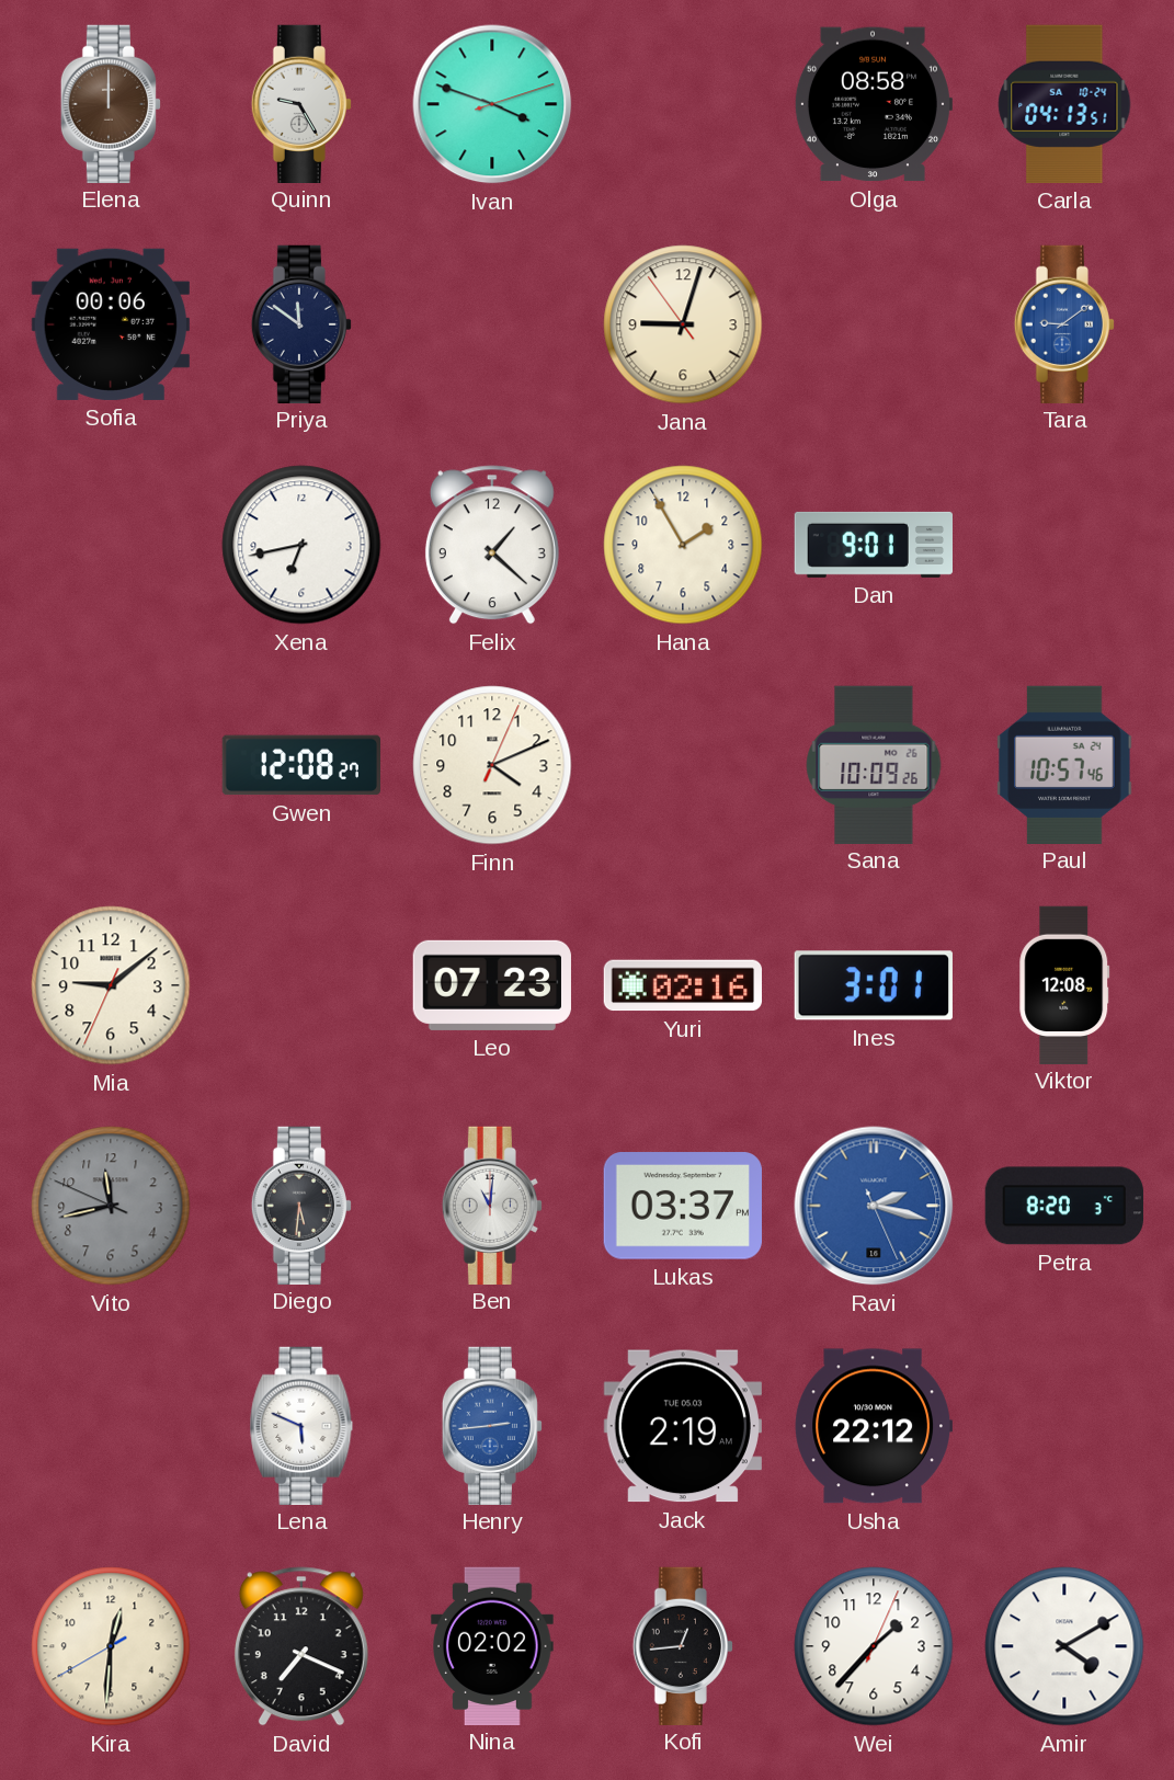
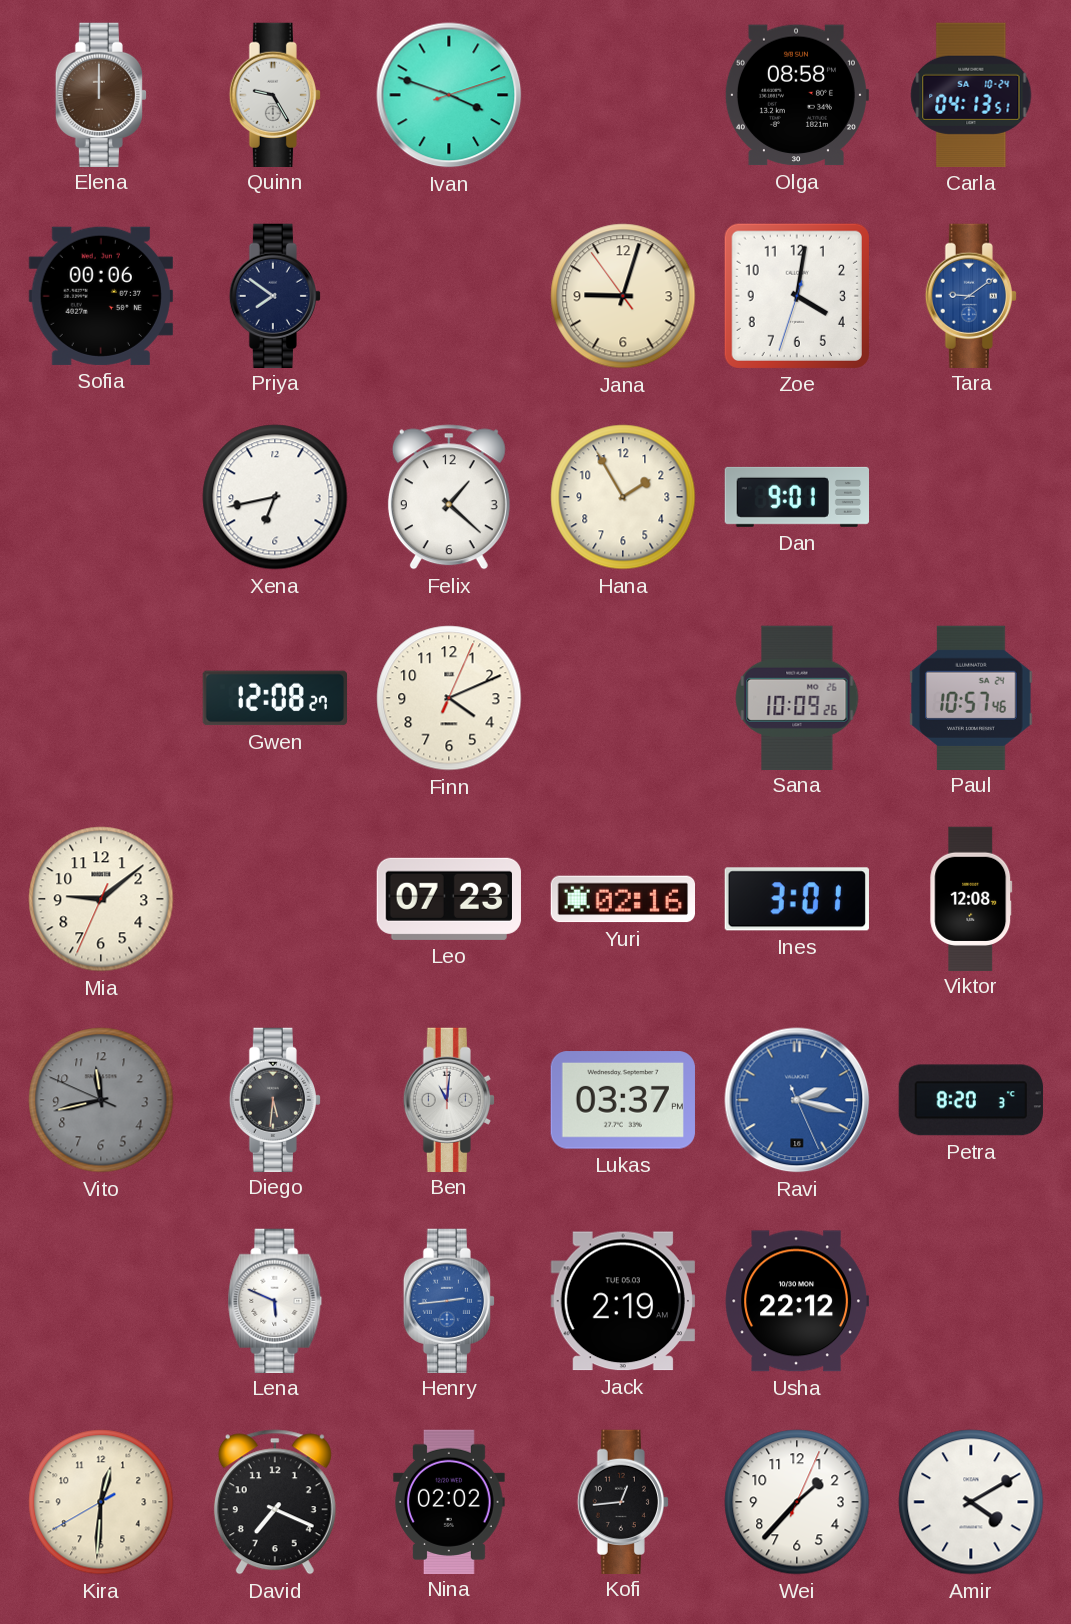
Priya: 11:51 -> 7:51 (274, 295)
Zoe: none -> 4:01 (797, 296)
